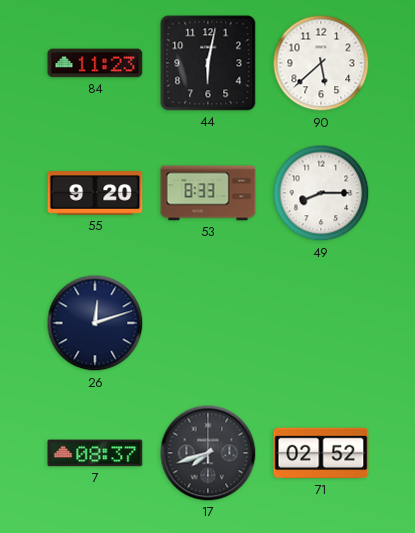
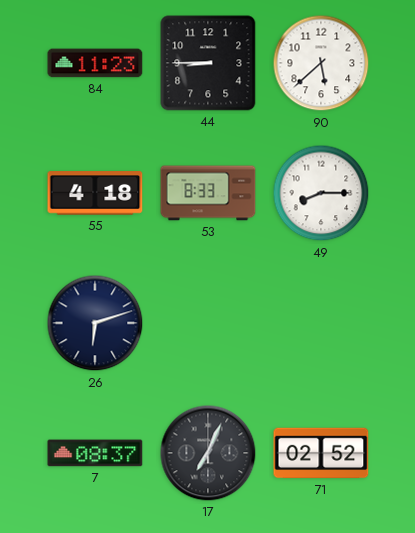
44: 6:02 -> 8:45 (208, 63)
55: 9:20 -> 4:18 (95, 193)
26: 12:12 -> 6:12 (95, 323)
17: 7:42 -> 7:04 (208, 453)
